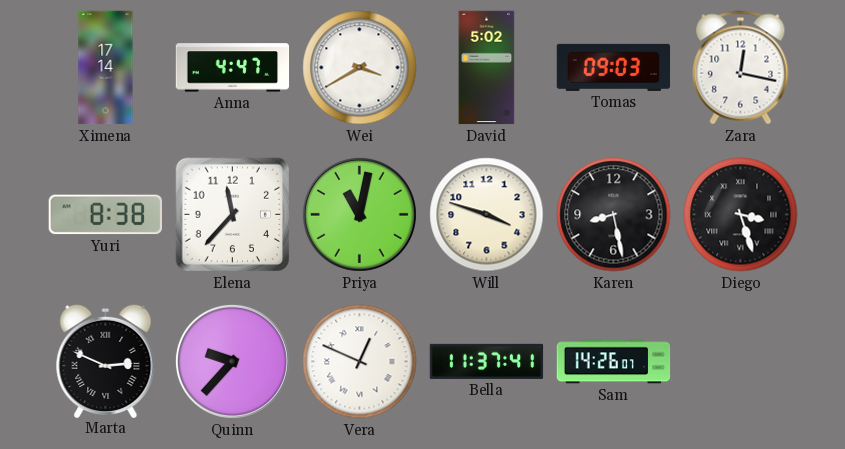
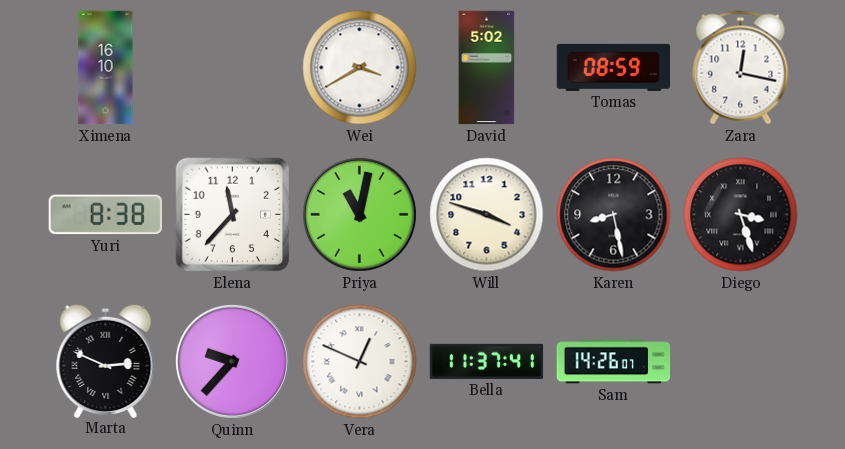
Ximena: 17:14 -> 16:10 (106, 68)
Anna: 4:47 -> none (233, 68)
Tomas: 09:03 -> 08:59 (614, 67)
